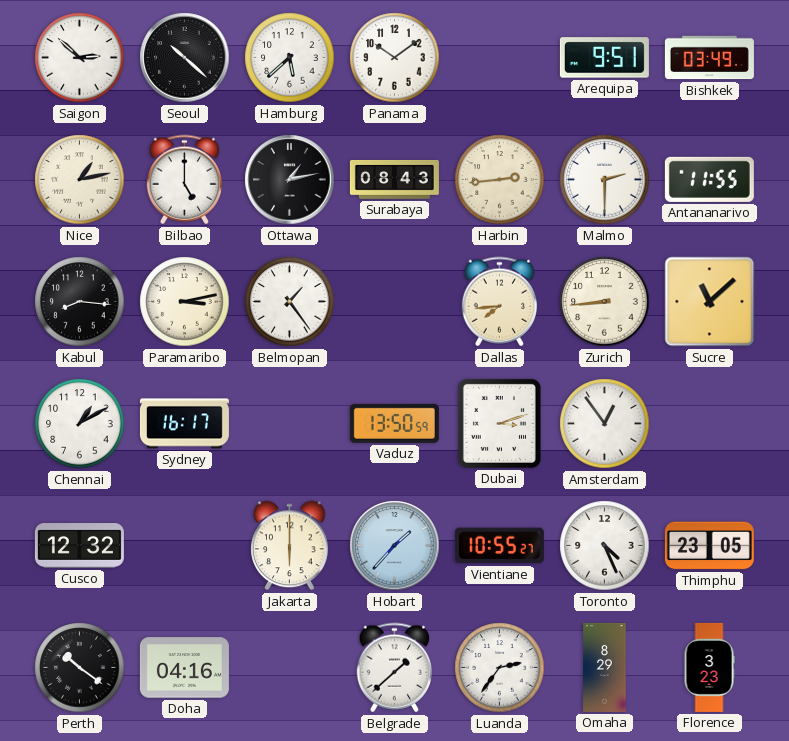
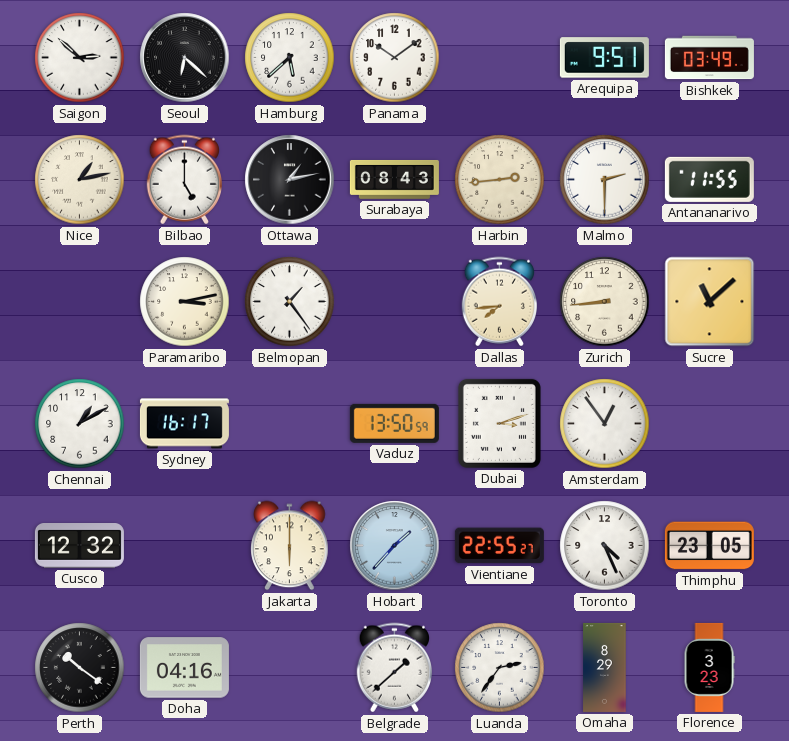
Seoul: 10:22 -> 6:22 (185, 58)
Kabul: 8:16 -> none (80, 302)
Vientiane: 10:55 -> 22:55 (499, 546)
